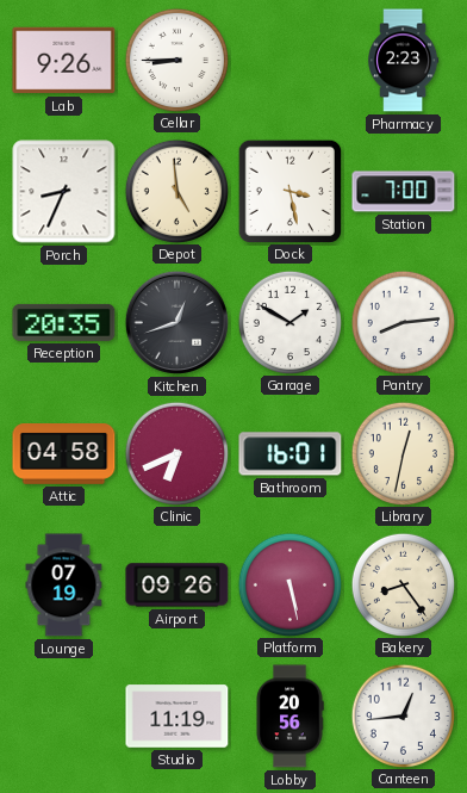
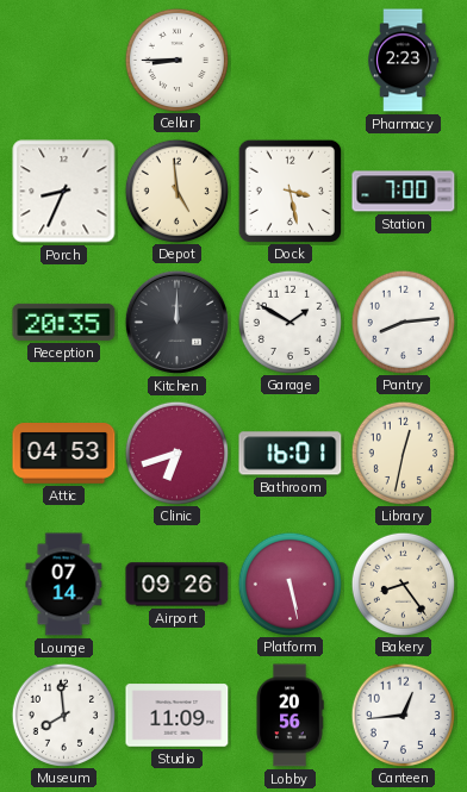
Lab: 9:26 -> none (64, 61)
Kitchen: 12:42 -> 12:00 (176, 322)
Attic: 04:58 -> 04:53 (64, 454)
Clinic: 6:41 -> 6:42 (176, 453)
Lounge: 07:19 -> 07:14 (64, 585)
Museum: none -> 7:59 (63, 715)
Studio: 11:19 -> 11:09 (178, 716)
